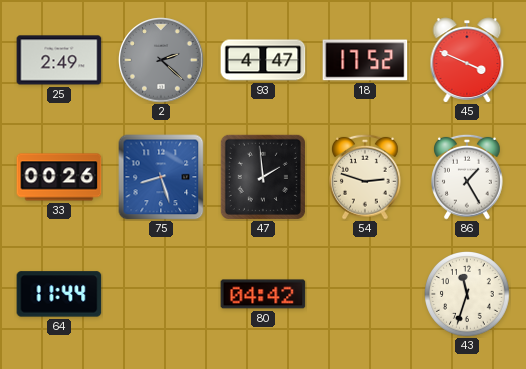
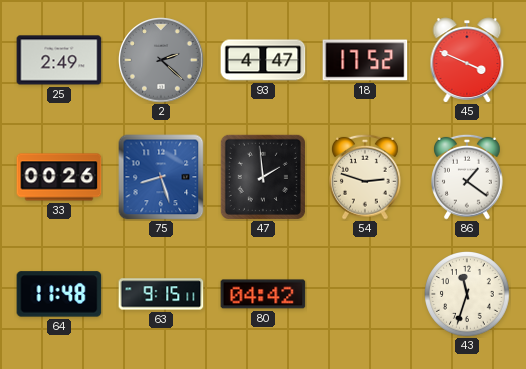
86: 1:25 -> 1:21 (468, 177)
64: 11:44 -> 11:48 (59, 294)
63: none -> 9:15 (161, 294)
